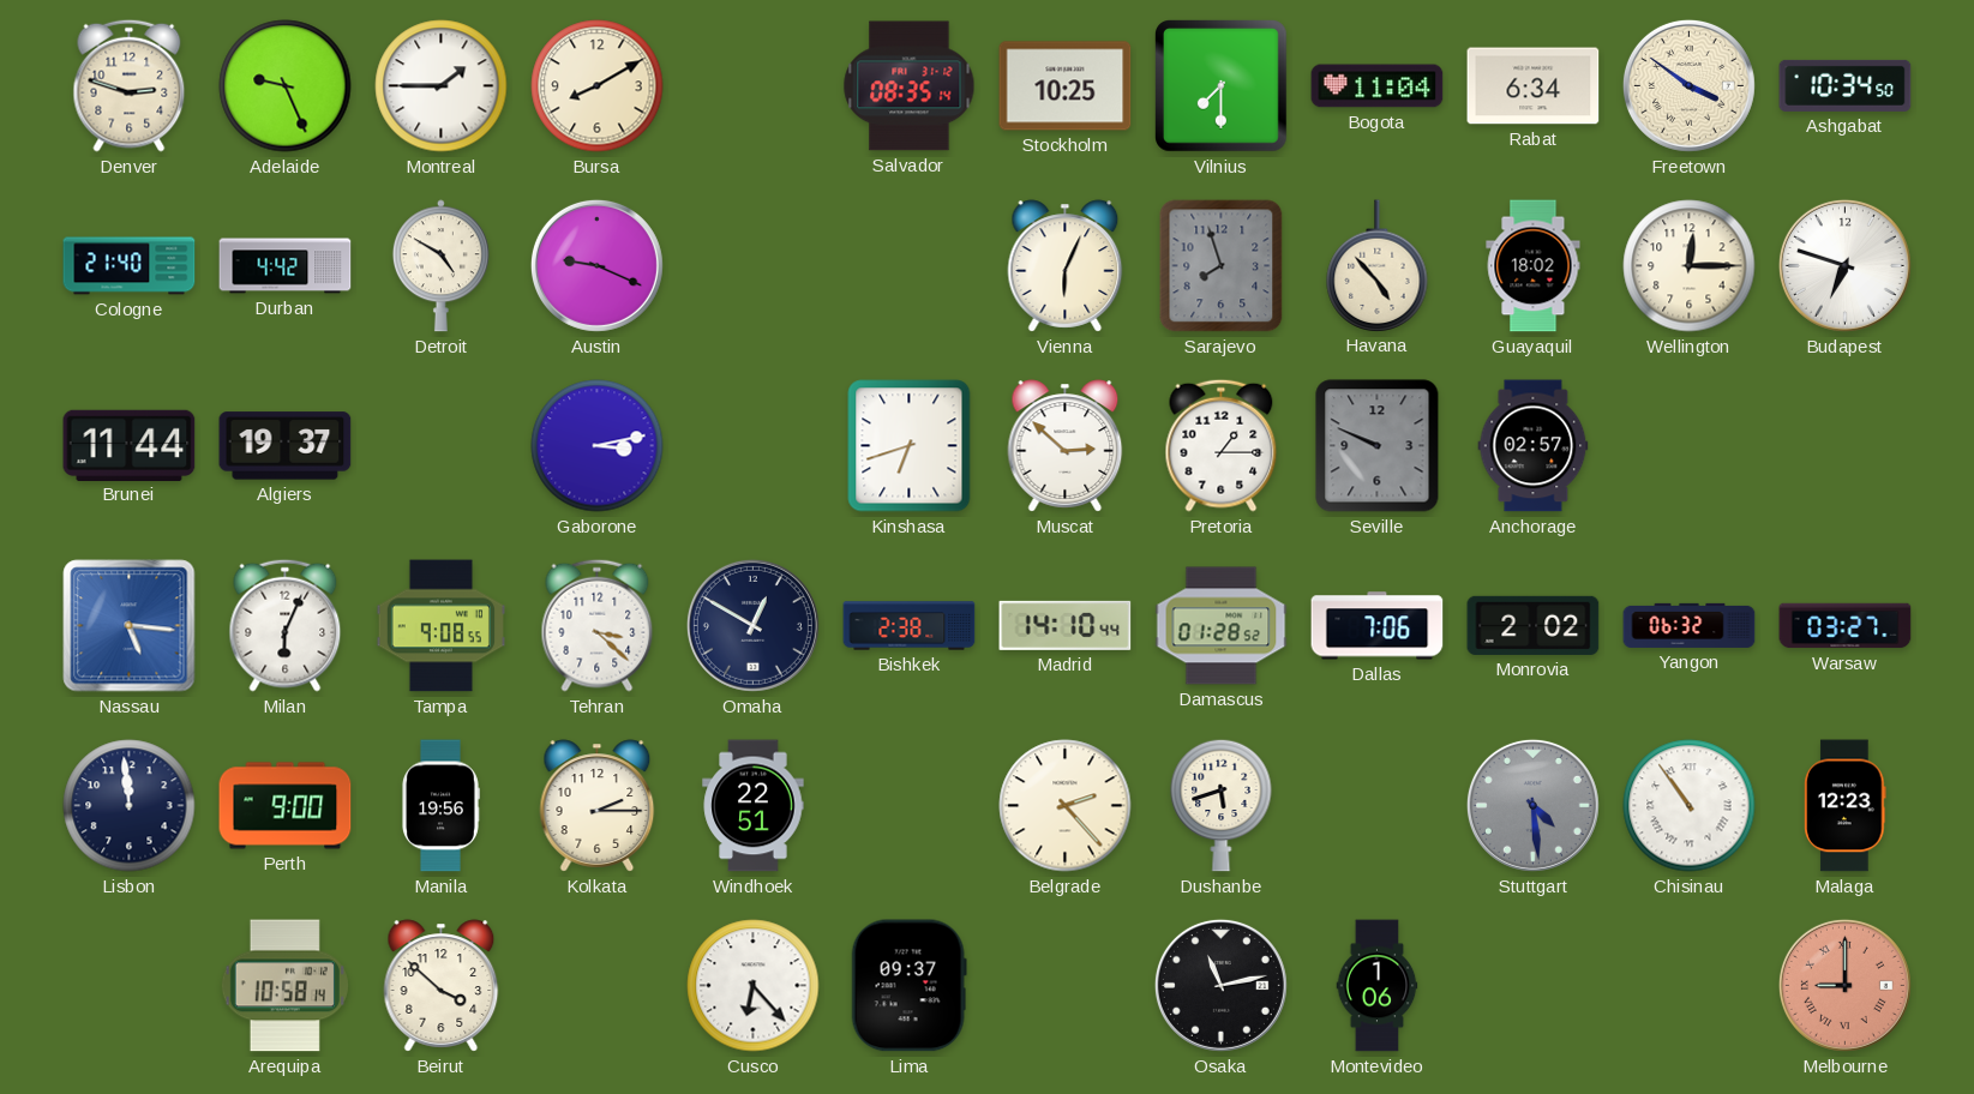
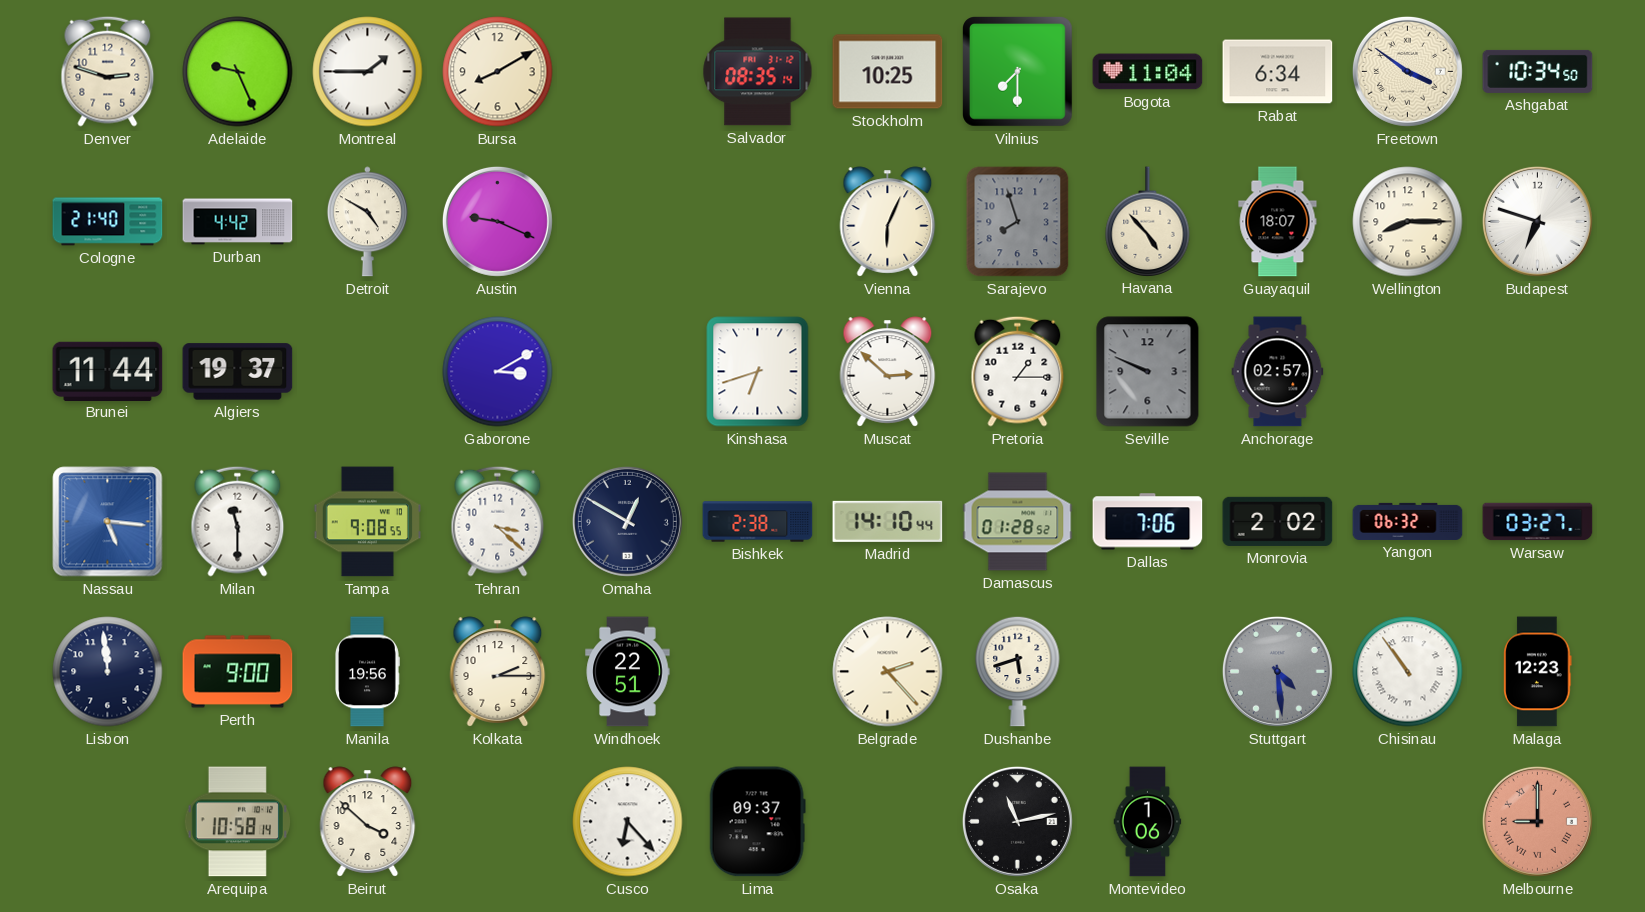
Guayaquil: 18:02 -> 18:07 (1278, 222)
Wellington: 12:15 -> 8:15 (1408, 222)
Gaborone: 3:13 -> 3:10 (498, 372)
Milan: 6:04 -> 11:30 (238, 521)
